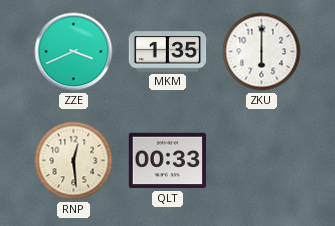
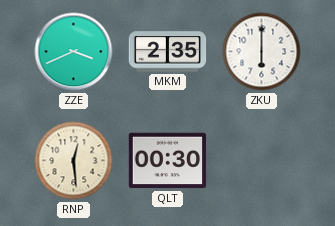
MKM: 1:35 -> 2:35 (168, 52)
QLT: 00:33 -> 00:30 (168, 161)
